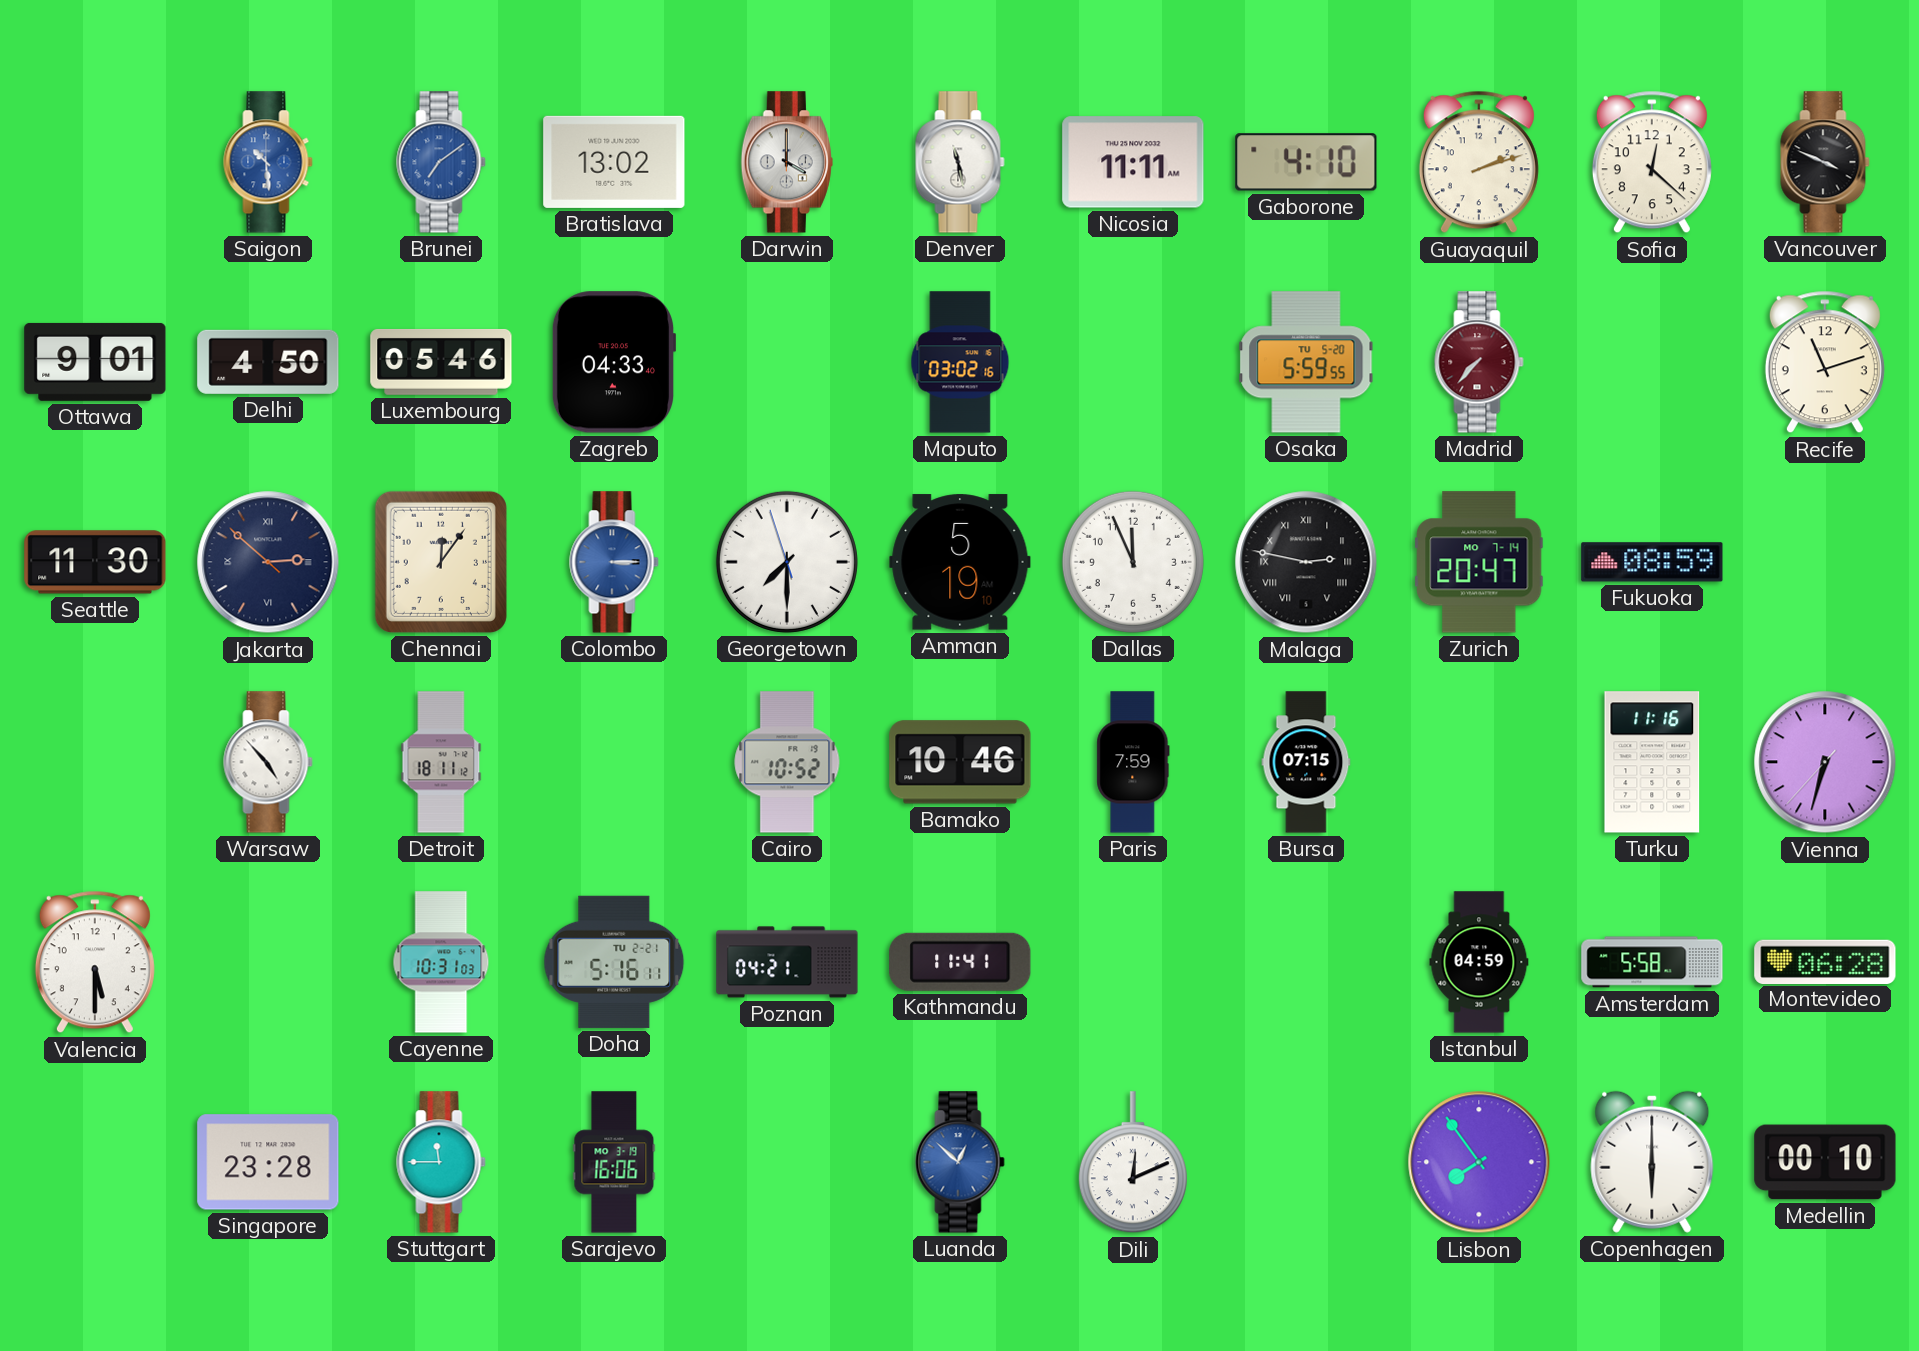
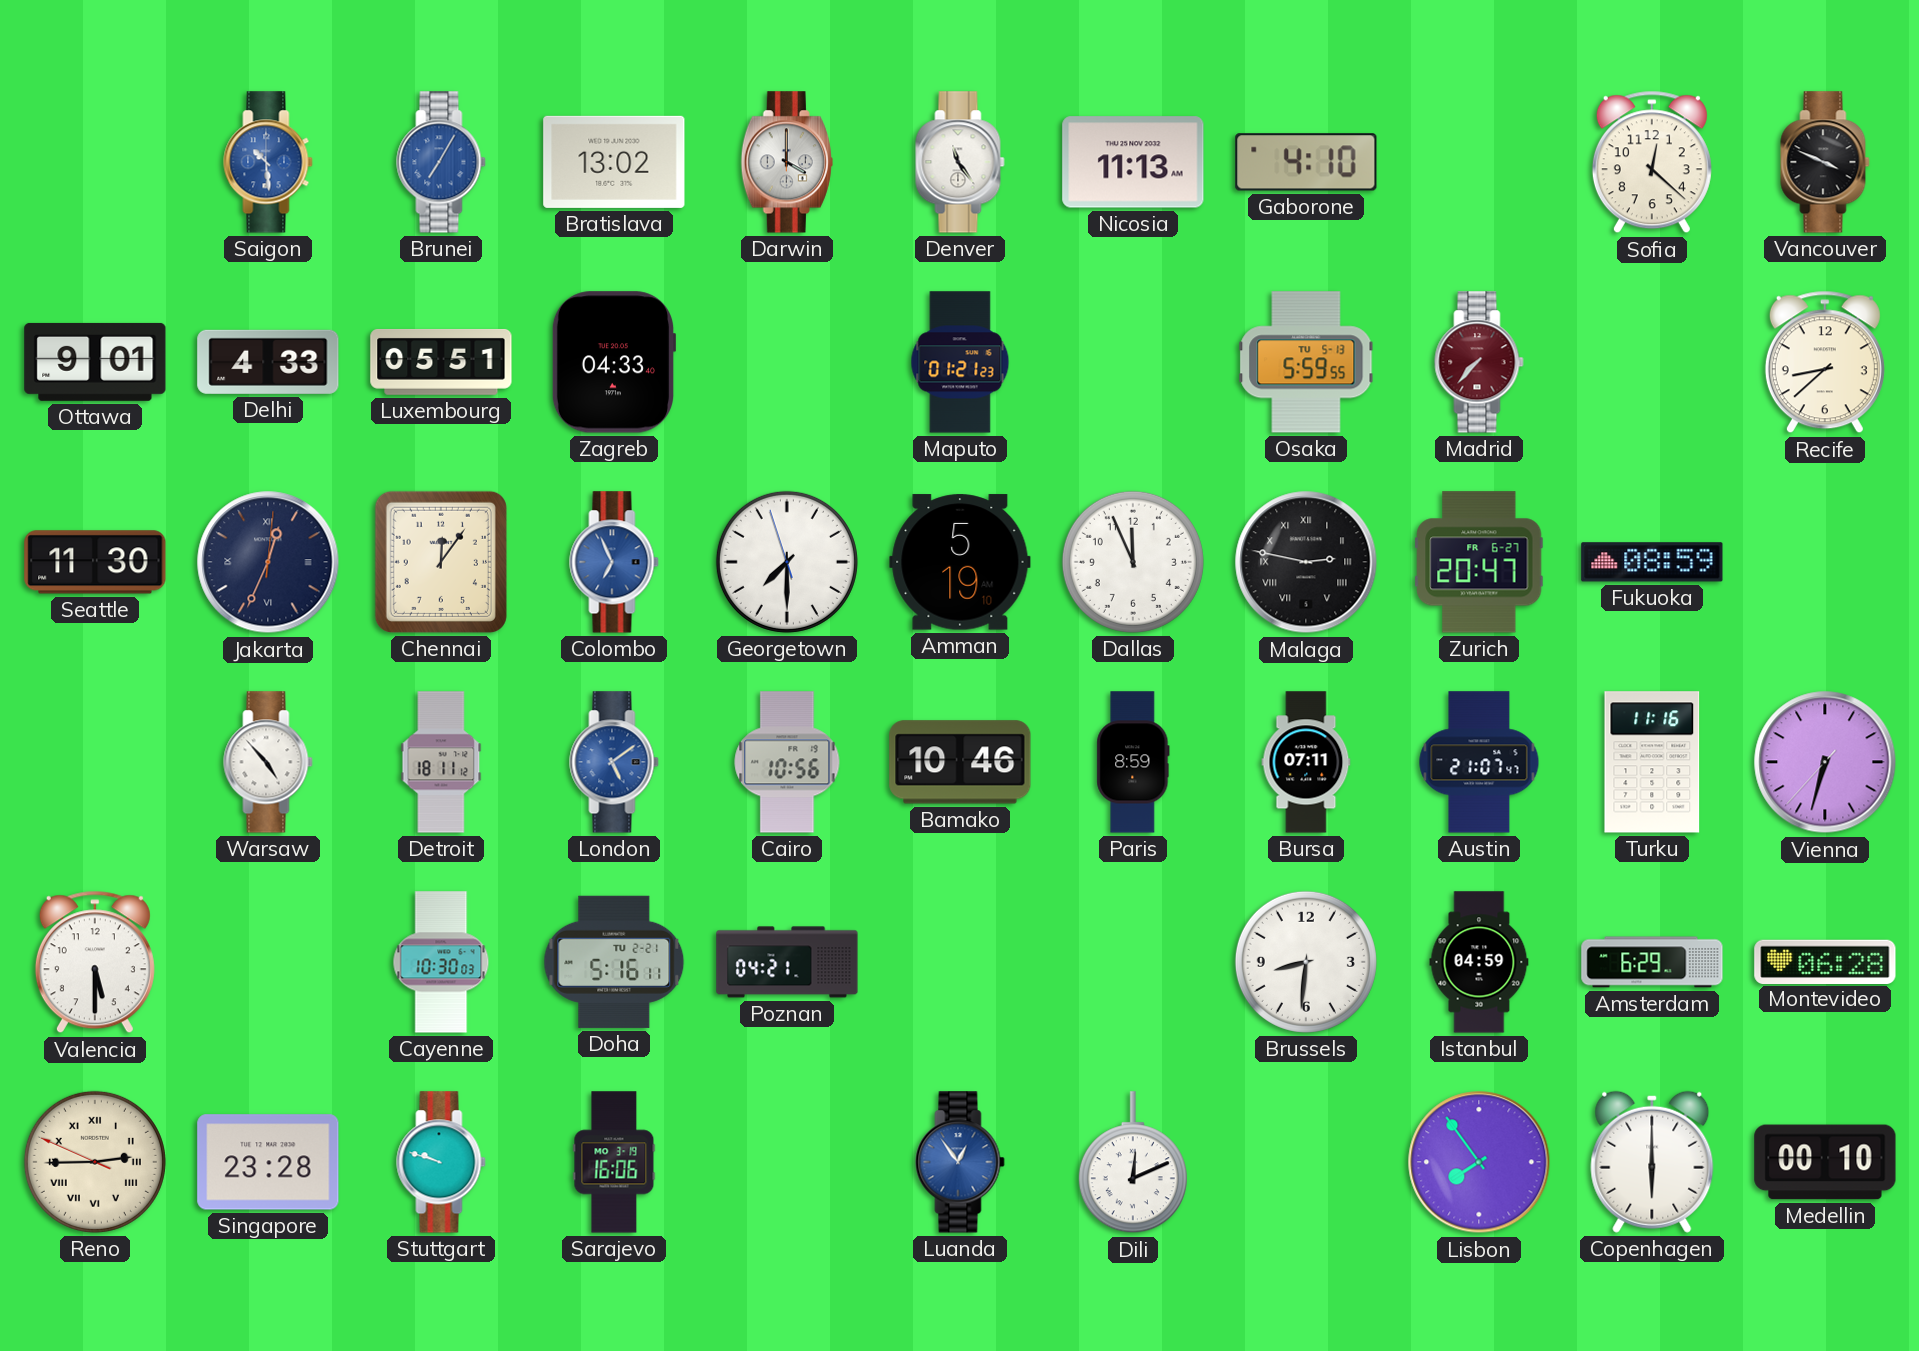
Brunei: 7:09 -> 7:05 (441, 162)
Denver: 11:28 -> 11:24 (960, 162)
Nicosia: 11:11 -> 11:13 (1133, 162)
Guayaquil: 2:12 -> none (1479, 162)
Delhi: 4:50 -> 4:33 (268, 362)
Luxembourg: 05:46 -> 05:51 (441, 362)
Maputo: 03:02 -> 01:21 (960, 362)
Osaka date: TU 5-20 -> TU 5-13 (1306, 362)
Recife: 11:12 -> 8:38 (1825, 362)
Jakarta: 2:51 -> 12:34 (268, 562)
Colombo: 3:15 -> 6:56 (614, 562)
Zurich date: MO 7-14 -> FR 6-27 (1479, 562)
London: none -> 5:09 (614, 762)
Cairo: 10:52 -> 10:56 (787, 762)
Paris: 7:59 -> 8:59 (1133, 762)
Bursa: 07:15 -> 07:11 (1306, 762)
Austin: none -> 21:07 (1479, 762)
Cayenne: 10:31 -> 10:30 (441, 962)
Kathmandu: 11:41 -> none (960, 962)
Brussels: none -> 8:31 (1306, 962)
Amsterdam: 5:58 -> 6:29 (1652, 962)
Reno: none -> 2:44 (95, 1162)
Stuttgart: 11:45 -> 9:48 (441, 1162)
Luanda: 12:52 -> 12:54 (960, 1162)
